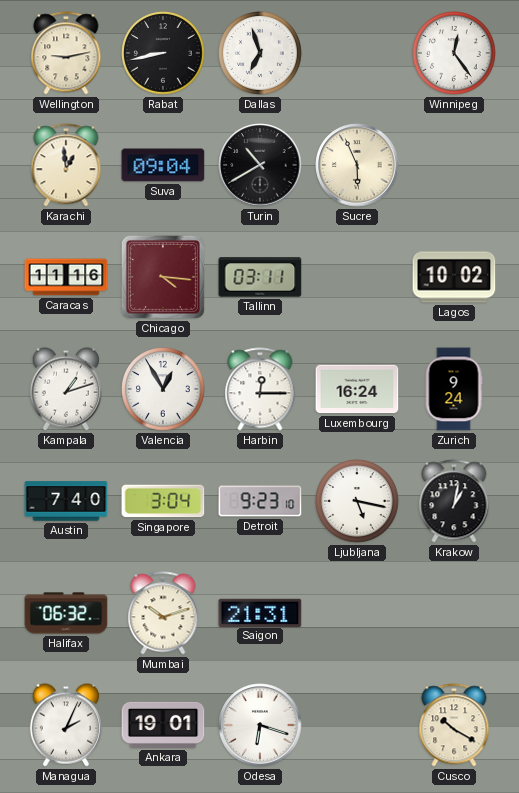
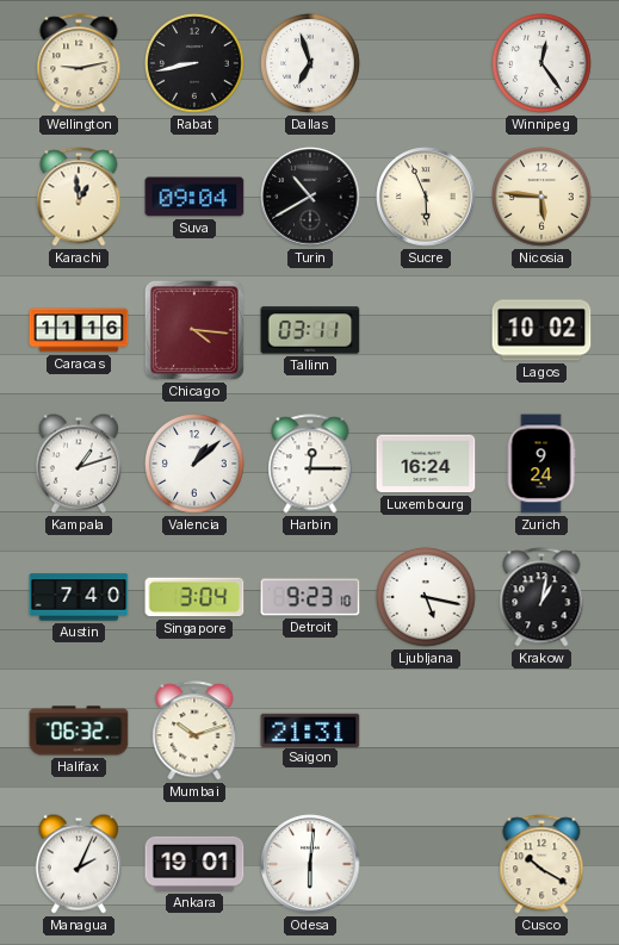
Nicosia: none -> 5:46 (541, 197)
Valencia: 12:55 -> 1:08 (194, 464)
Odesa: 6:18 -> 6:01 (310, 864)
